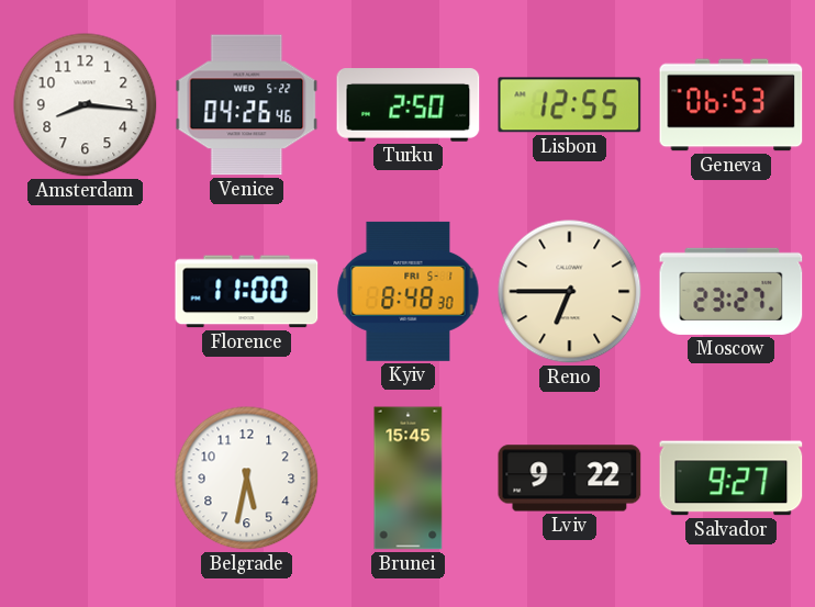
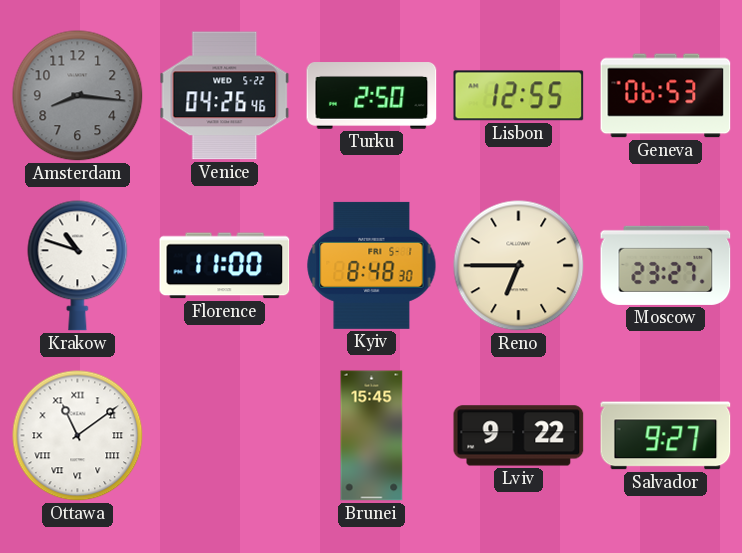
Amsterdam dial: white -> grey (78, 96)
Krakow: none -> 10:48 (78, 266)
Ottawa: none -> 11:09 (78, 436)
Belgrade: 5:32 -> none (247, 479)
